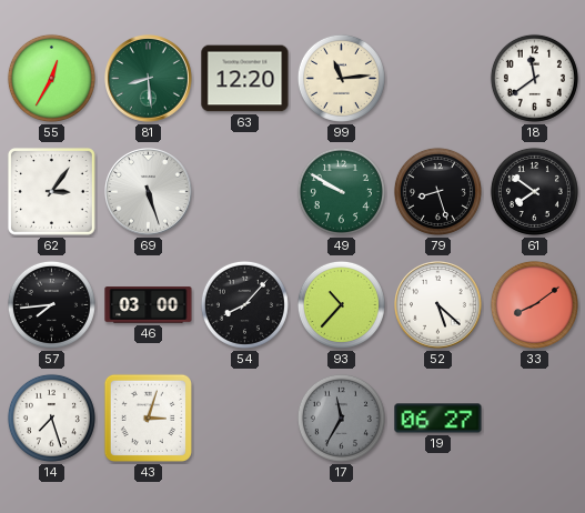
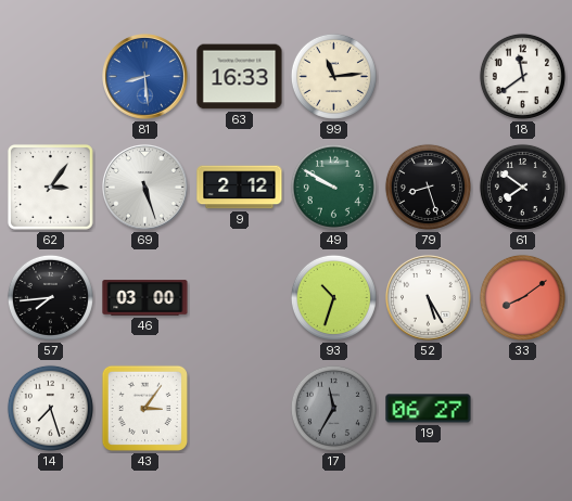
55: 12:35 -> none (51, 78)
81 dial: green -> blue (145, 77)
63: 12:20 -> 16:33 (240, 77)
9: none -> 2:12 (240, 188)
54: 8:07 -> none (244, 304)
93: 10:37 -> 10:33 (333, 297)
52: 5:22 -> 5:25 (429, 298)
43: 3:03 -> 3:06 (144, 408)
